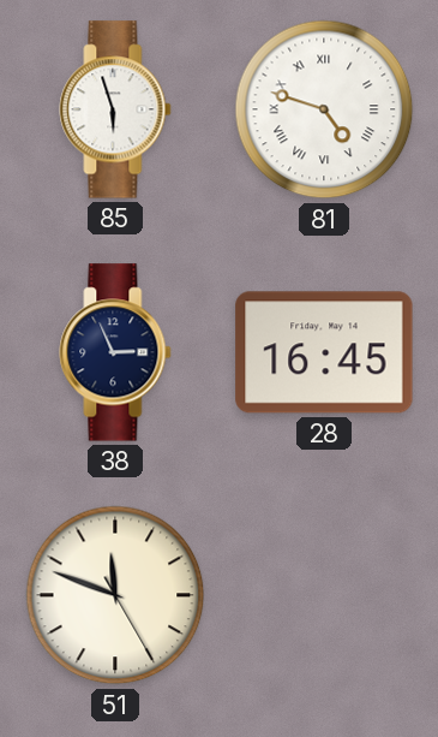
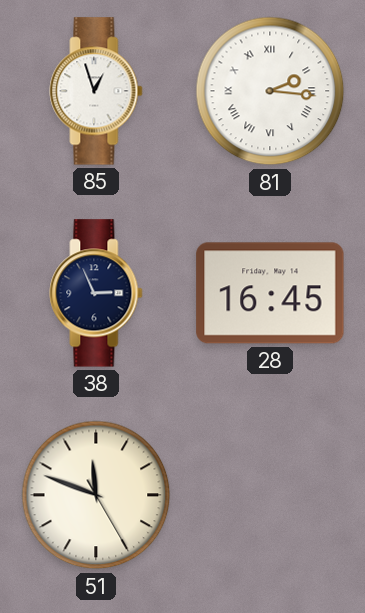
85: 5:57 -> 12:57 (96, 91)
81: 4:48 -> 2:16 (270, 91)
